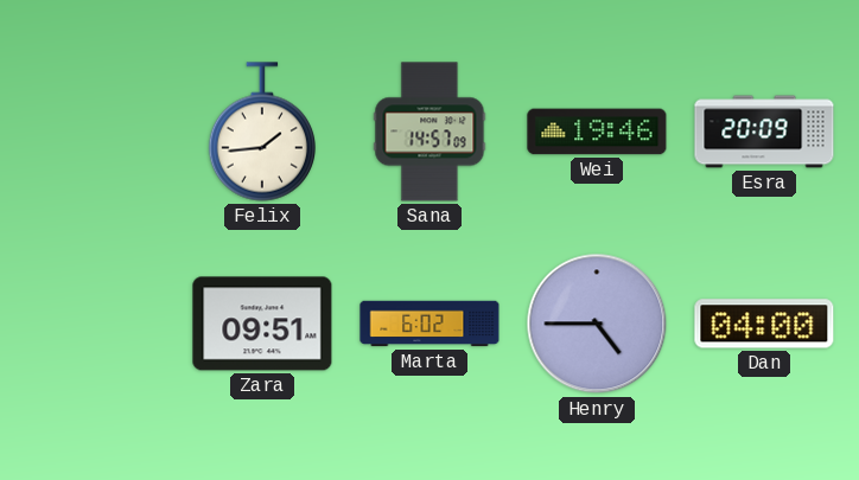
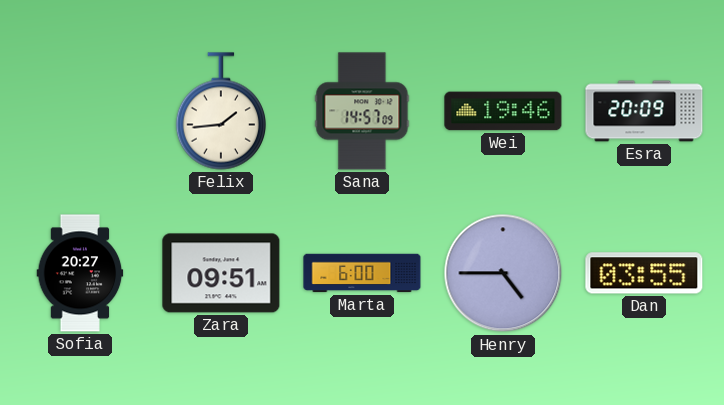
Sofia: none -> 20:27 (80, 273)
Marta: 6:02 -> 6:00 (362, 273)
Dan: 04:00 -> 03:55 (644, 273)
